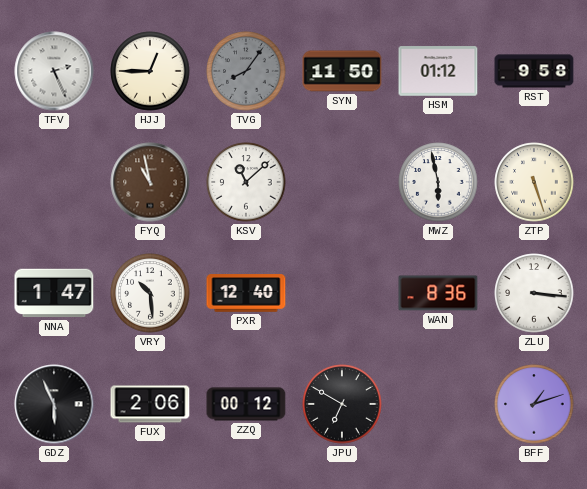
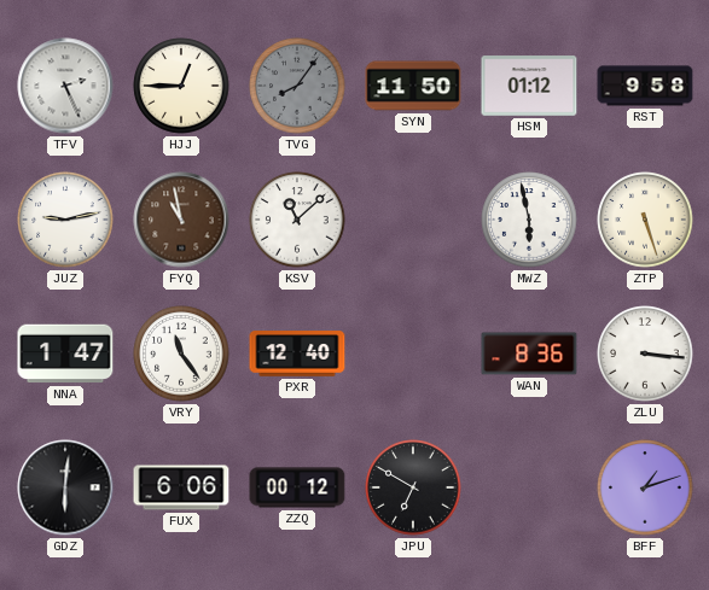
JUZ: none -> 9:13 (65, 220)
VRY: 10:29 -> 11:24 (181, 354)
GDZ: 5:56 -> 6:01 (65, 487)
FUX: 2:06 -> 6:06 (181, 487)
